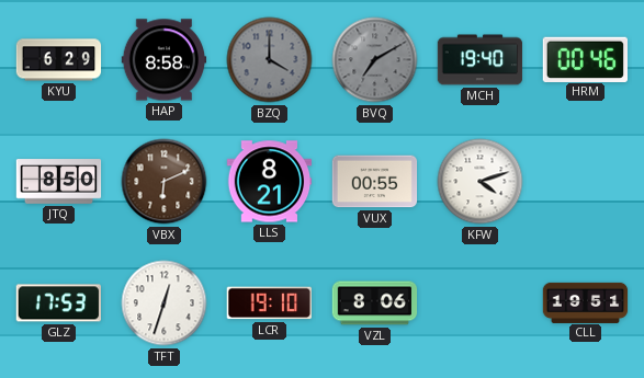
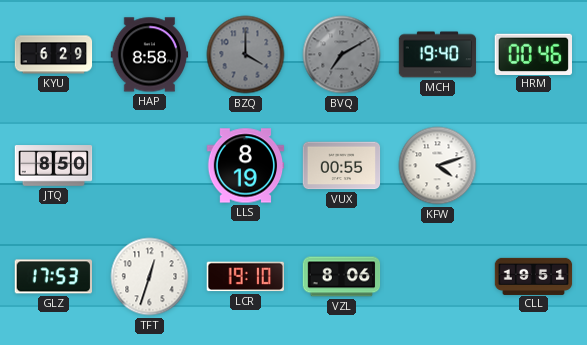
VBX: 6:11 -> none (165, 182)
LLS: 8:21 -> 8:19 (246, 166)
